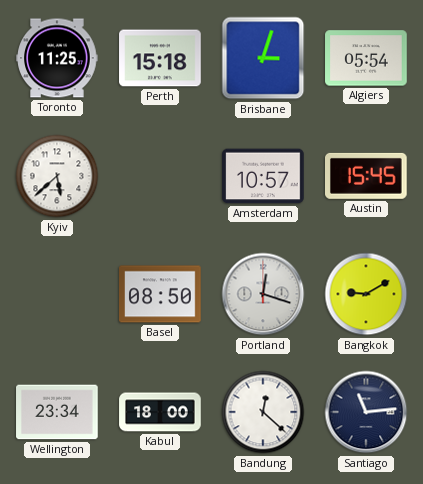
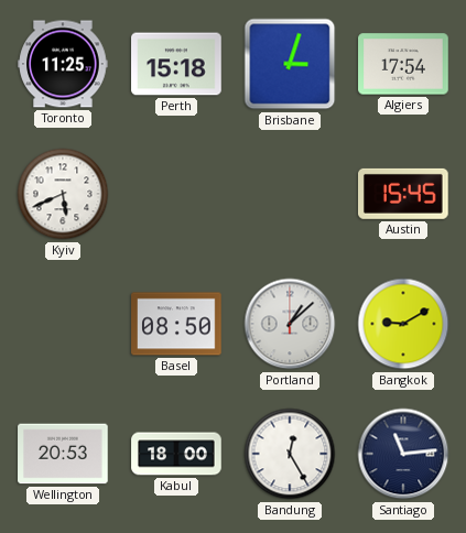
Algiers: 05:54 -> 17:54 (403, 64)
Kyiv: 5:38 -> 5:41 (63, 194)
Amsterdam: 10:57 -> none (263, 176)
Portland: 12:18 -> 1:08 (290, 324)
Wellington: 23:34 -> 20:53 (63, 454)
Bandung: 12:22 -> 12:25 (290, 454)
